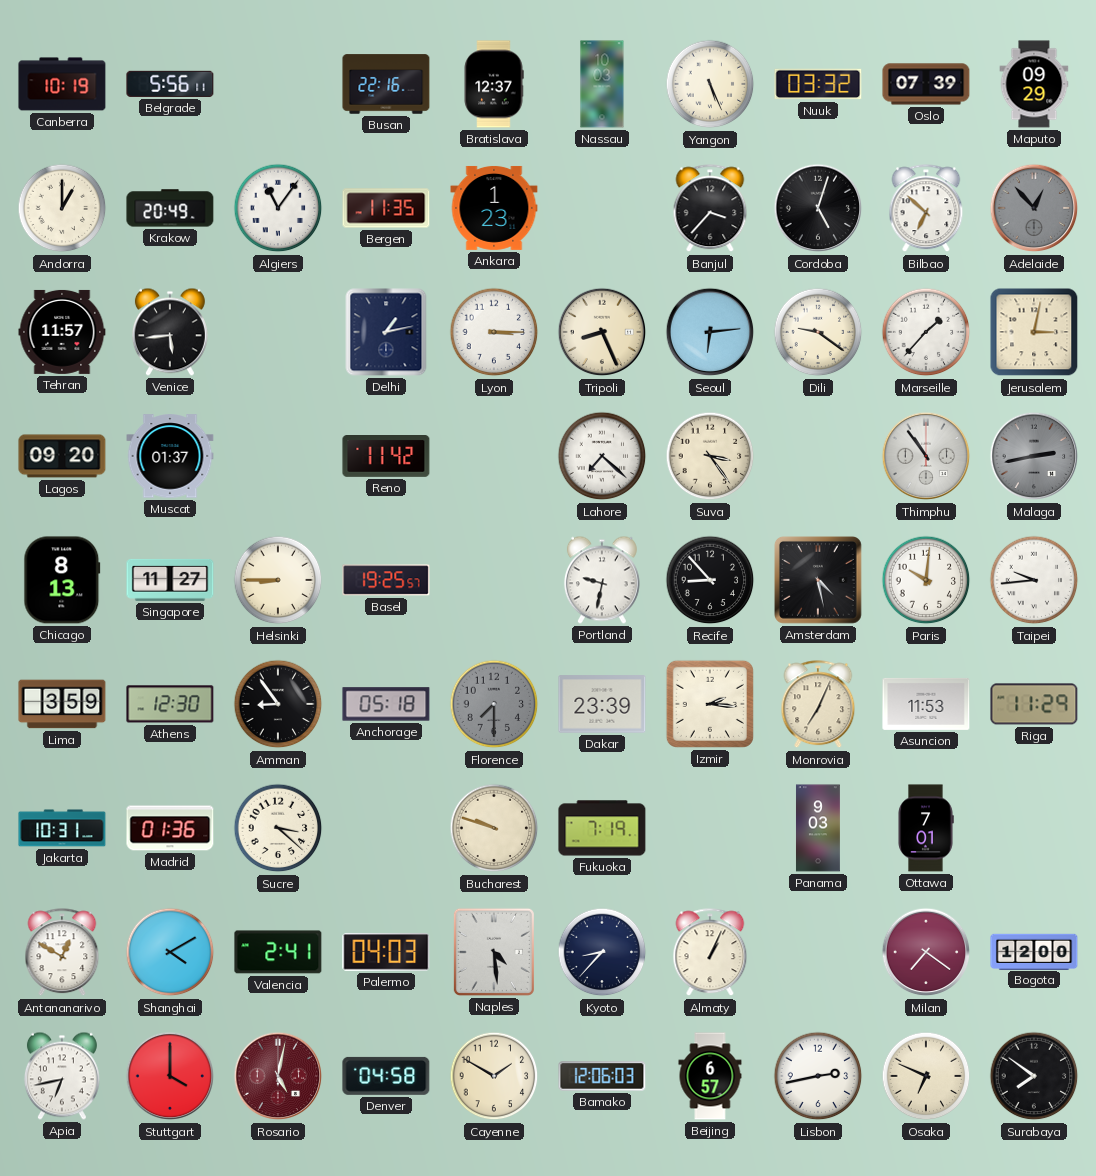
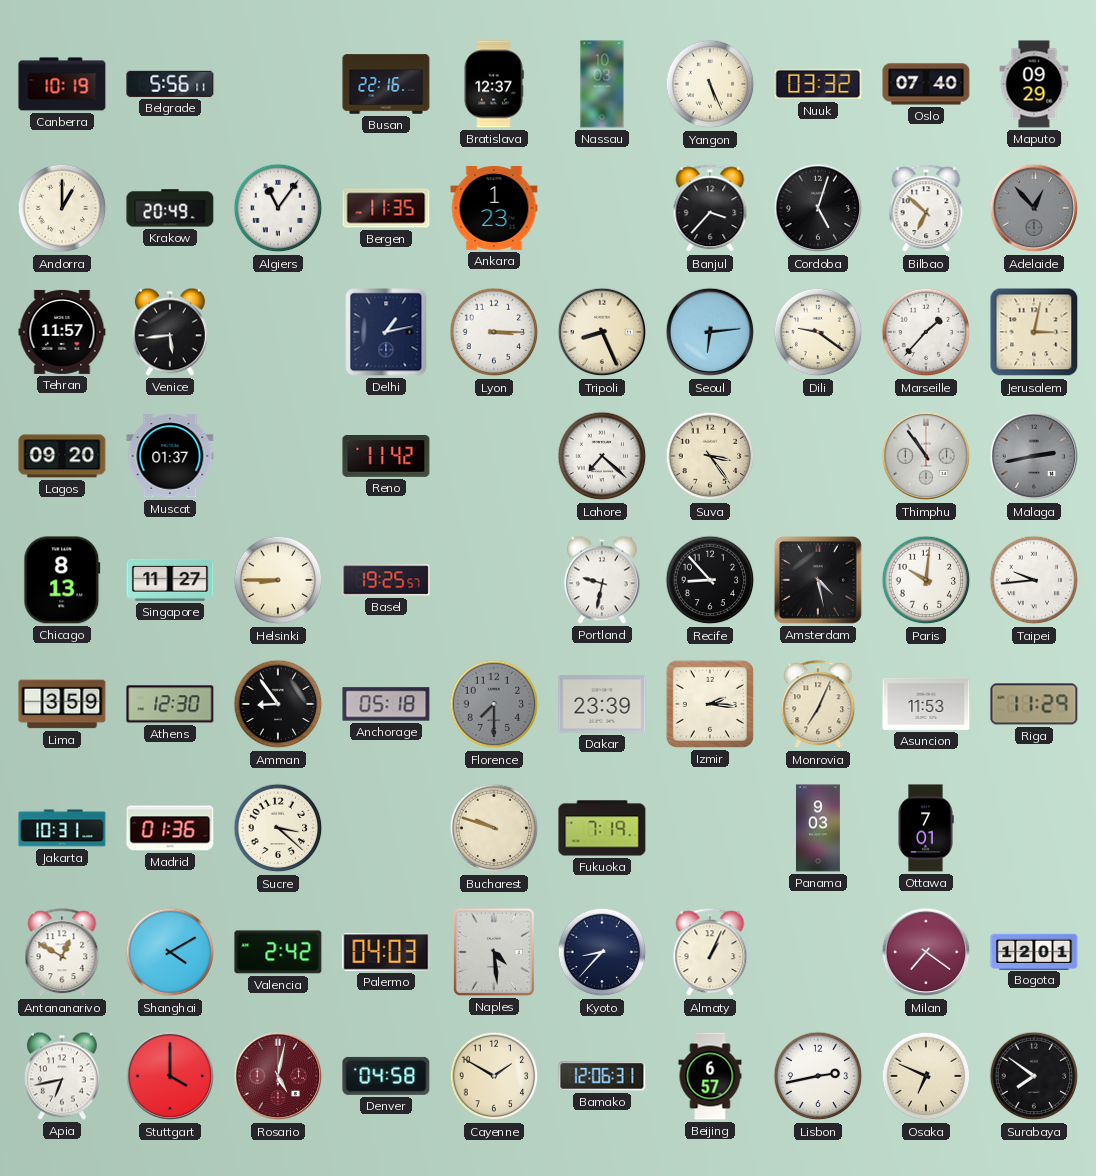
Oslo: 07:39 -> 07:40 (926, 84)
Valencia: 2:41 -> 2:42 (278, 952)
Bogota: 12:00 -> 12:01 (1034, 951)
Bamako: 12:06:03 -> 12:06:31 (602, 1076)
